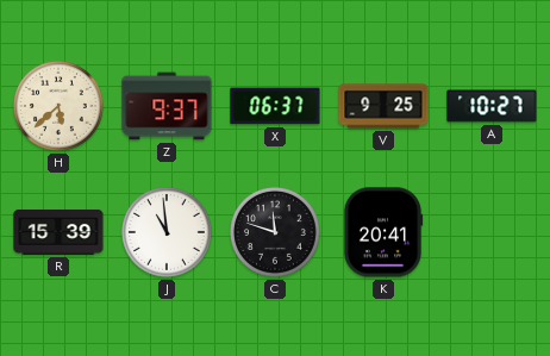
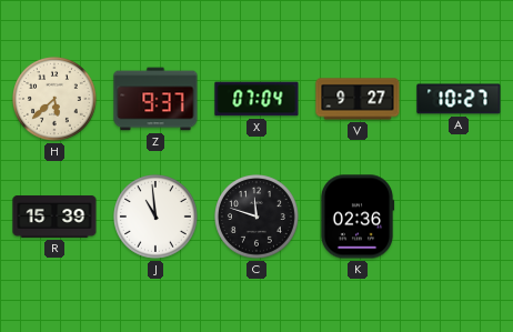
X: 06:37 -> 07:04 (256, 99)
V: 9:25 -> 9:27 (358, 99)
K: 20:41 -> 02:36 (358, 217)
